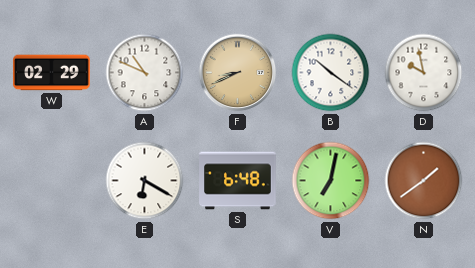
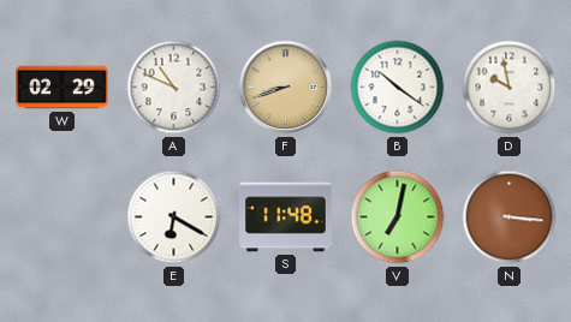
F: 8:41 -> 8:42 (286, 88)
S: 6:48 -> 11:48 (286, 217)
N: 1:39 -> 3:16 (510, 217)
